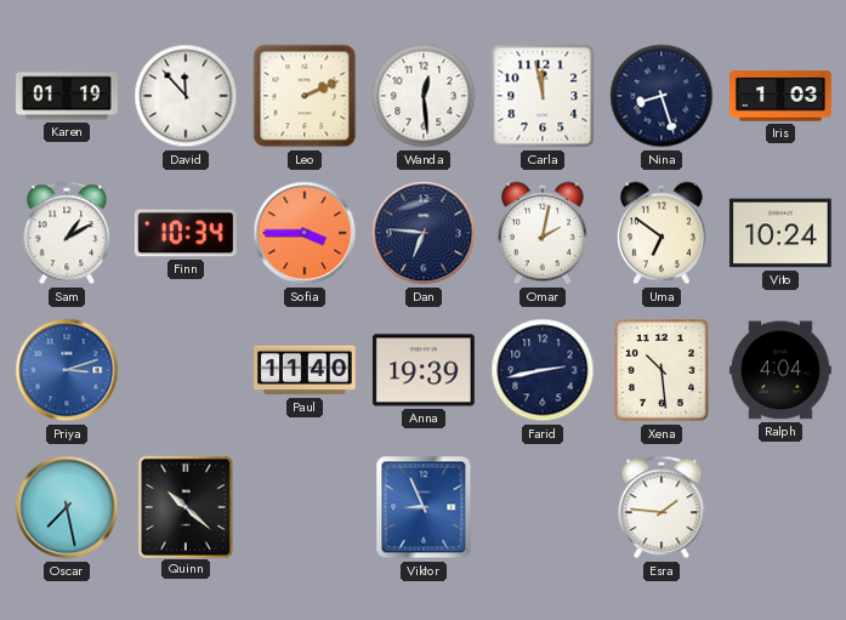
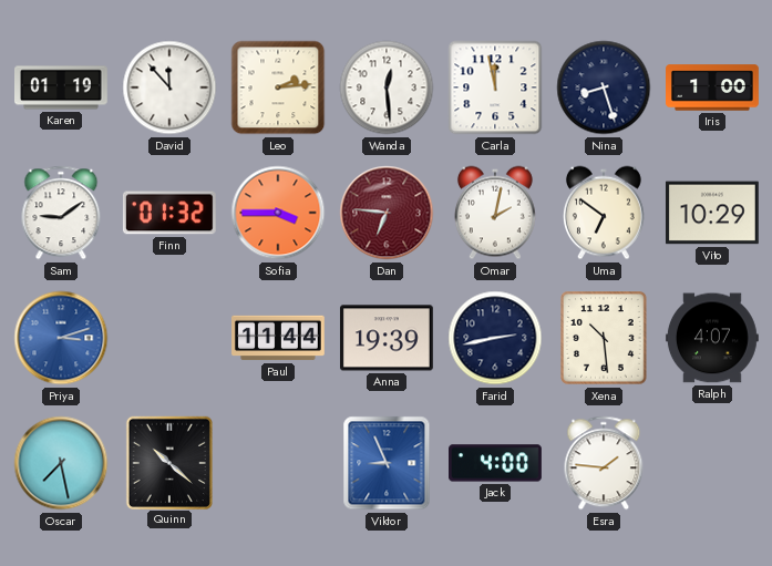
Leo: 2:11 -> 2:14 (278, 88)
Iris: 1:03 -> 1:00 (713, 88)
Sam: 1:10 -> 9:09 (61, 213)
Finn: 10:34 -> 01:32 (169, 213)
Dan dial: navy -> burgundy (387, 213)
Vito: 10:24 -> 10:29 (712, 213)
Paul: 11:40 -> 11:44 (279, 338)
Ralph: 4:04 -> 4:07 (712, 338)
Jack: none -> 4:00 (496, 463)
